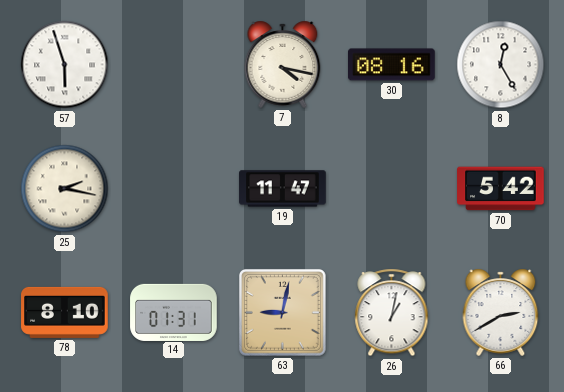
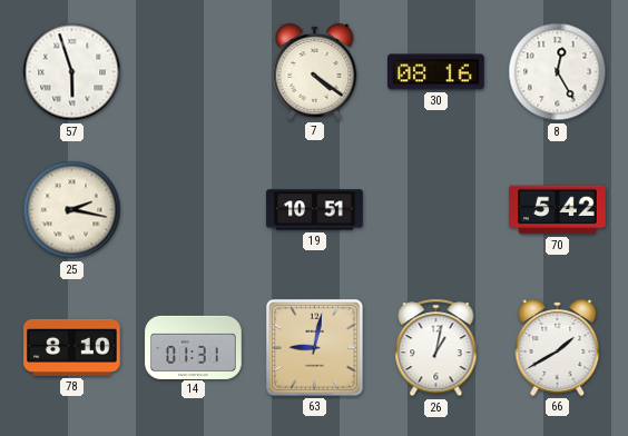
7: 4:17 -> 4:21 (315, 71)
19: 11:47 -> 10:51 (315, 210)
66: 2:40 -> 1:40 (558, 347)
